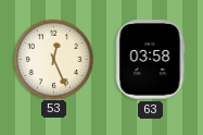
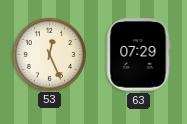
63: 03:58 -> 07:29 (138, 55)
